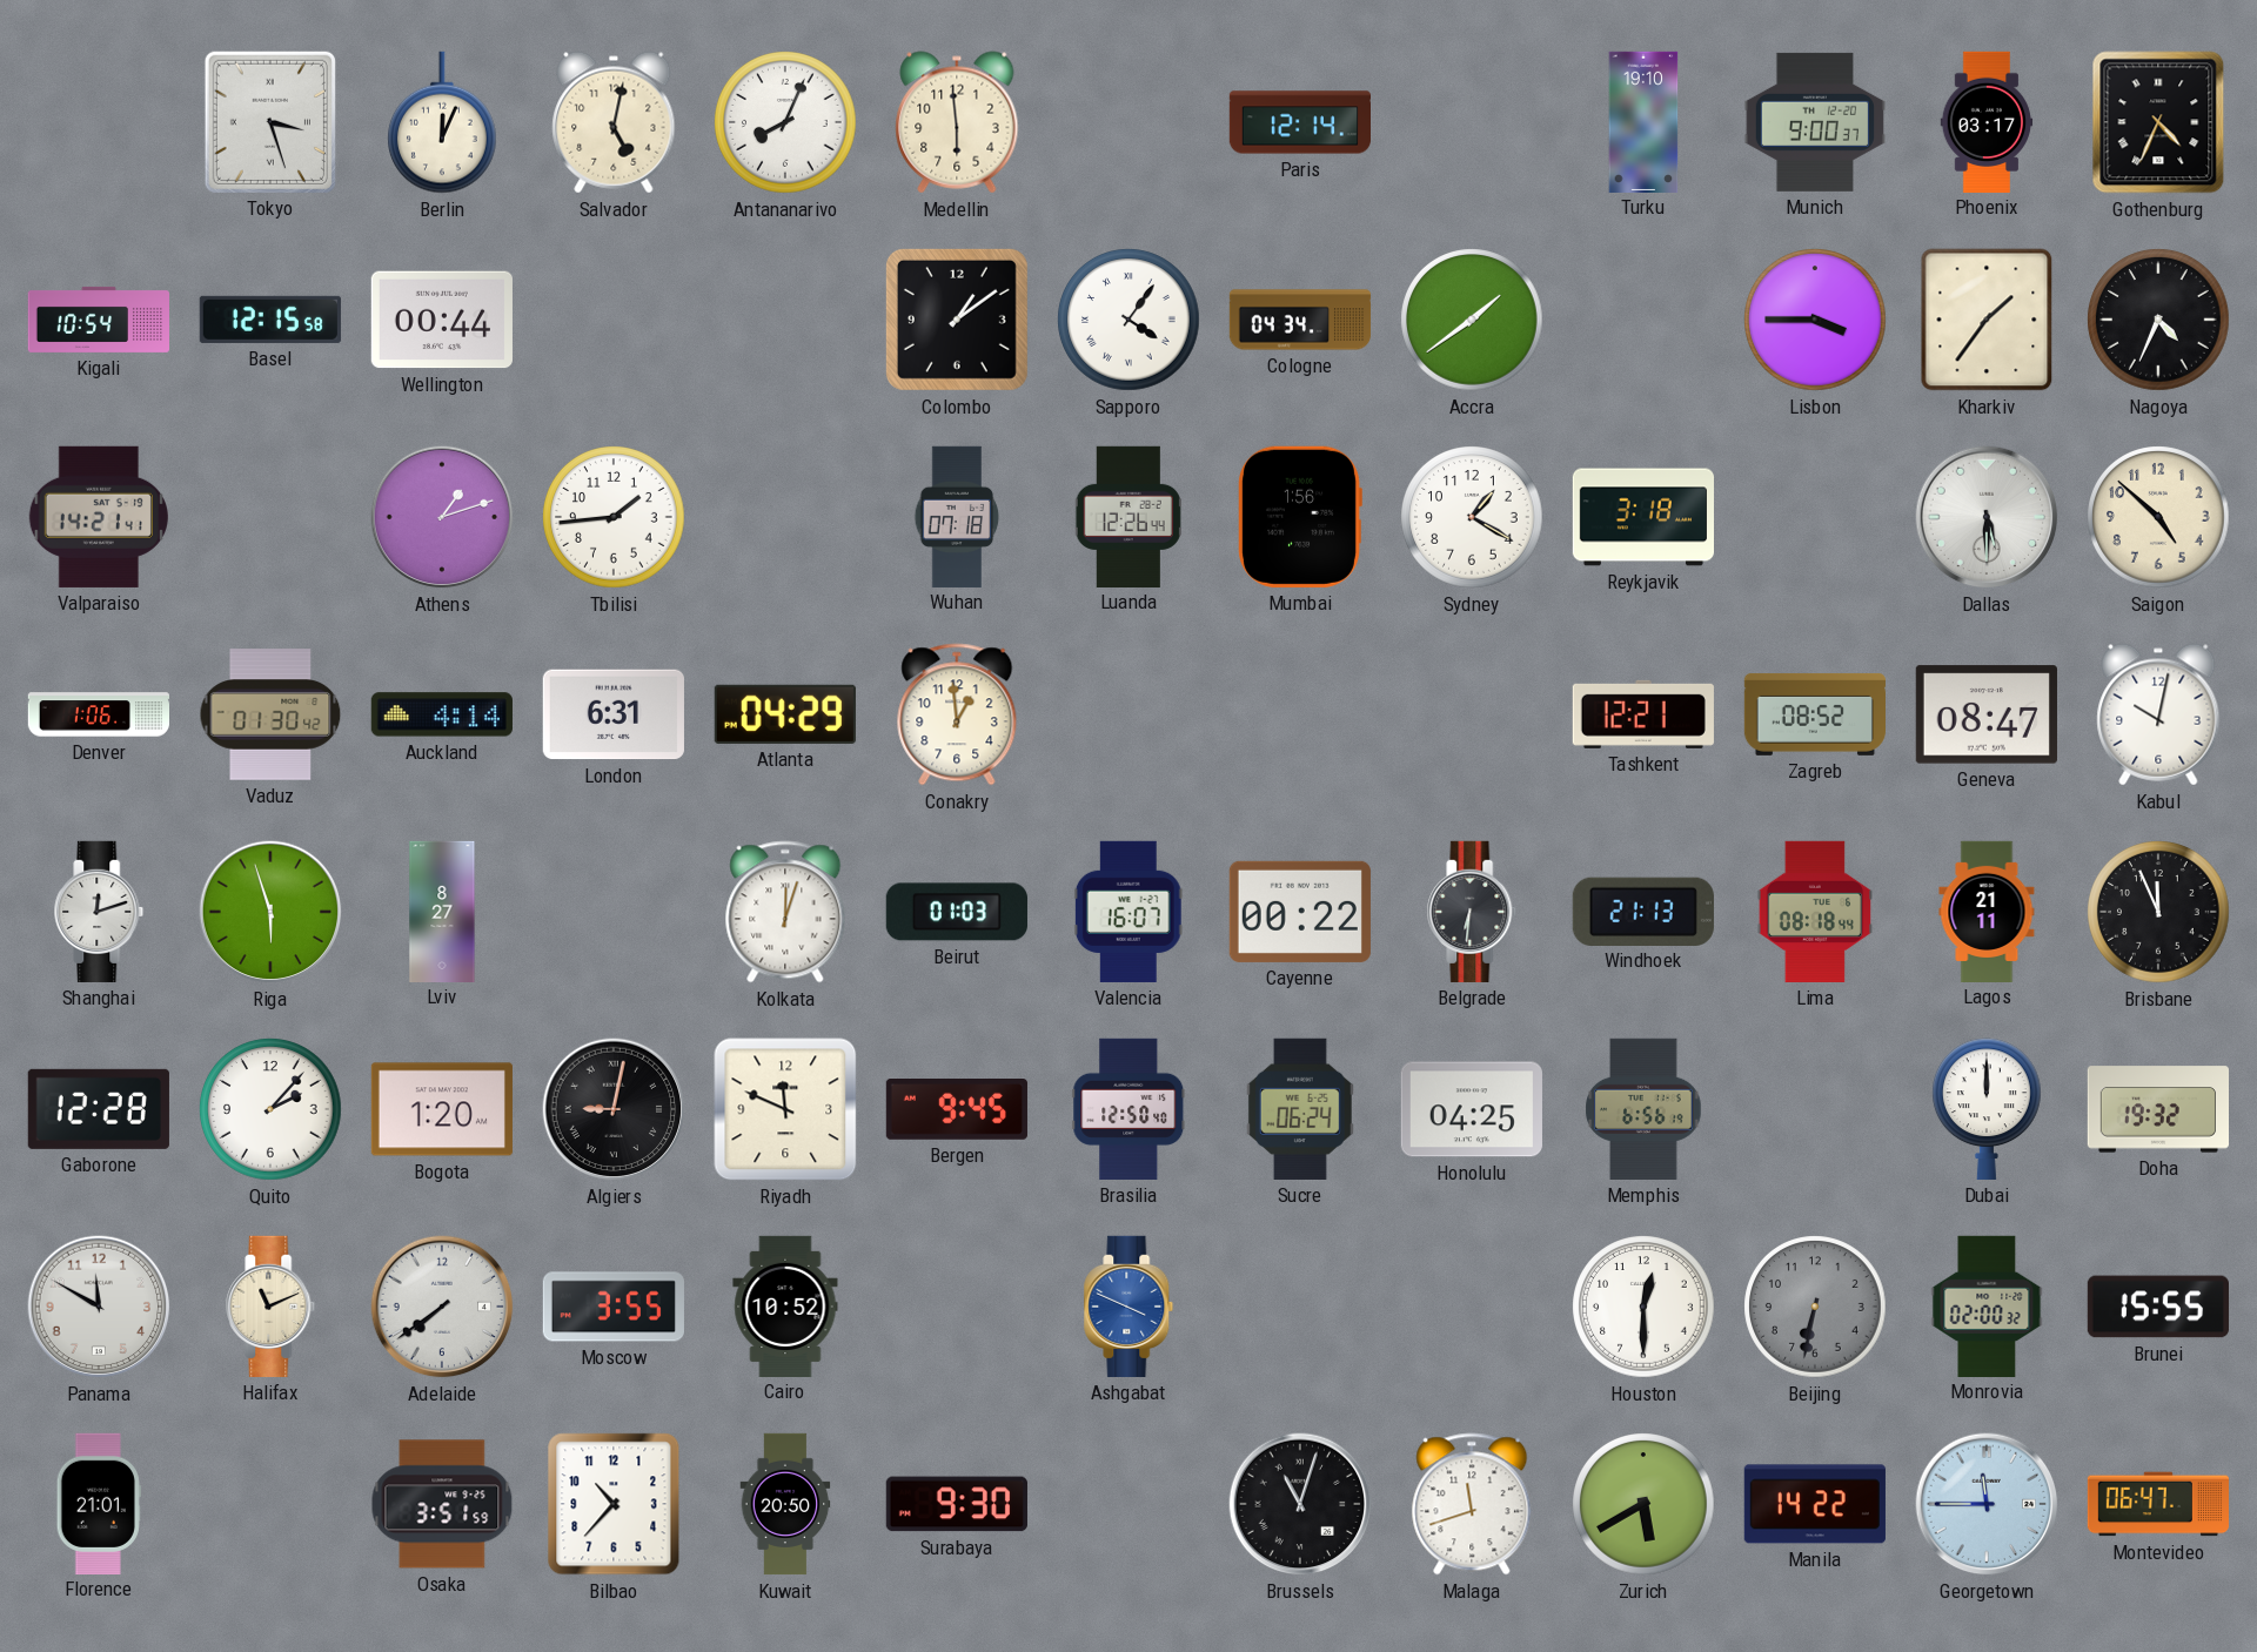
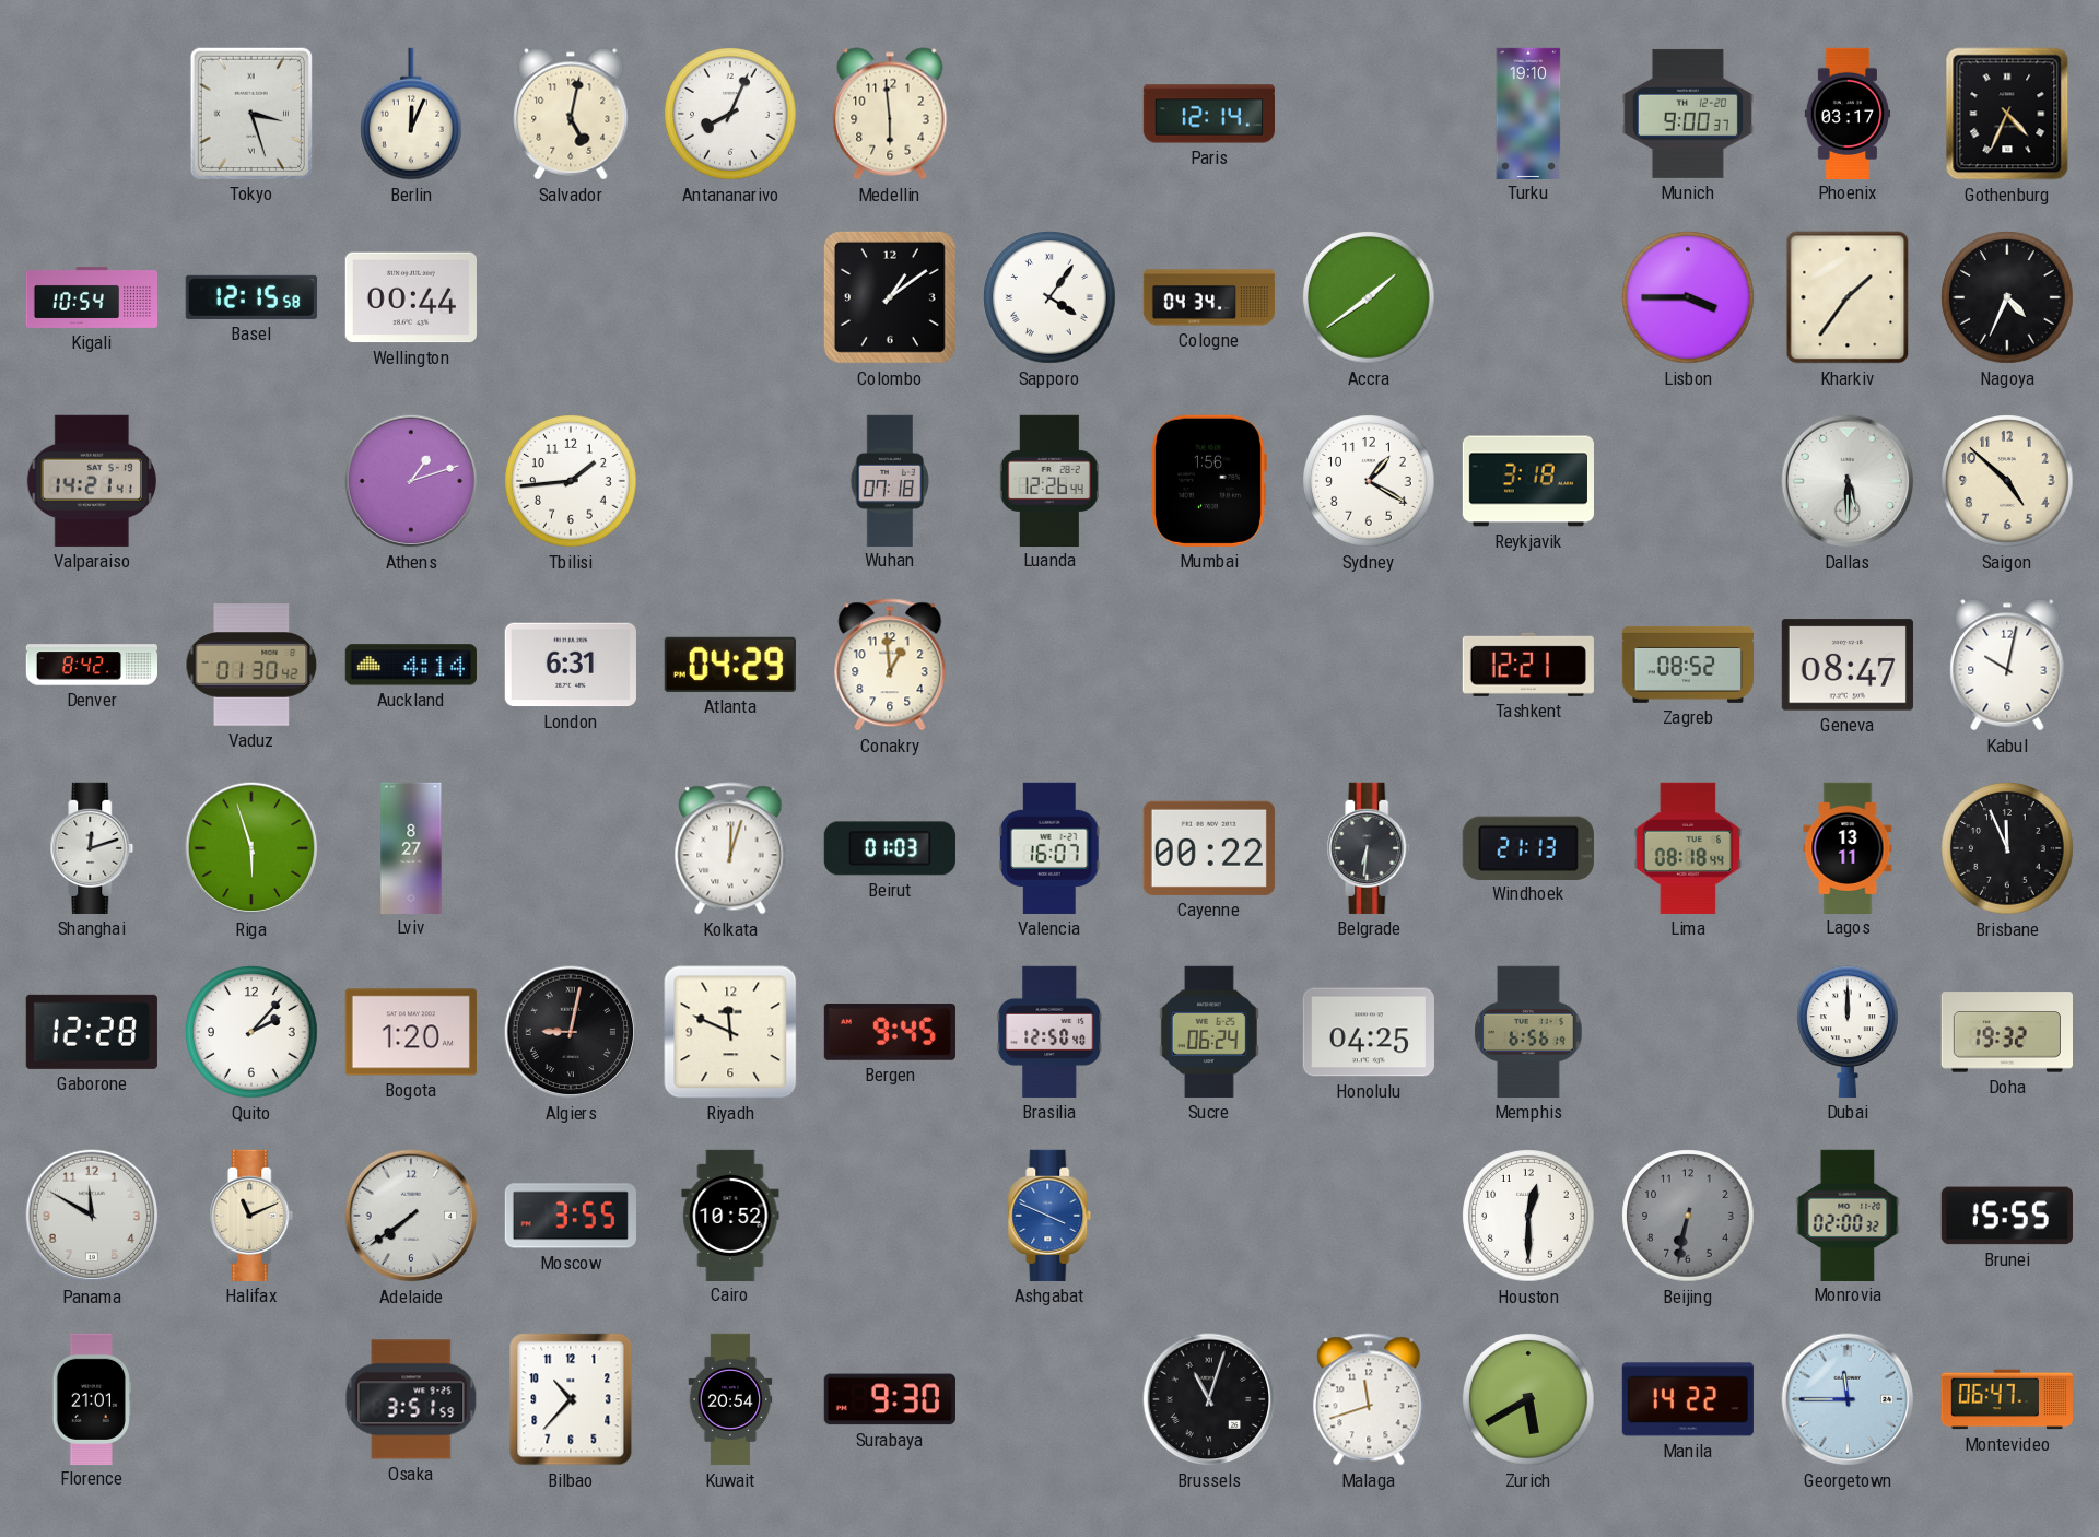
Denver: 1:06 -> 8:42 (91, 665)
Lagos: 21:11 -> 13:11 (1848, 847)
Kuwait: 20:50 -> 20:54 (730, 1399)
